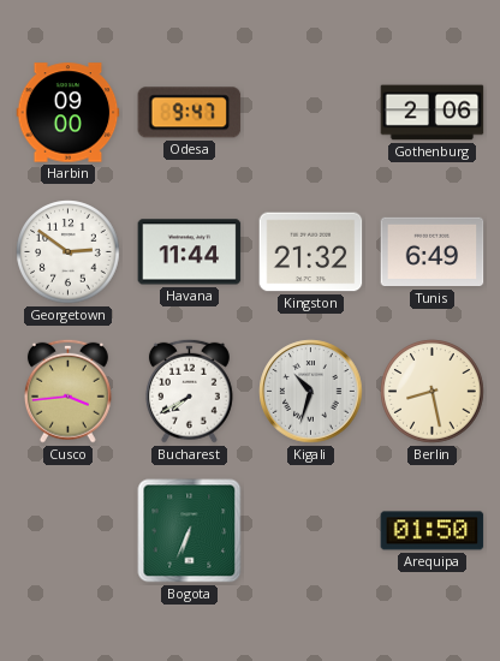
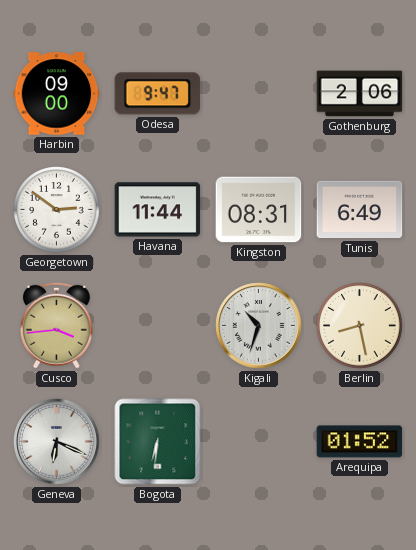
Kingston: 21:32 -> 08:31 (259, 210)
Bucharest: 7:40 -> none (189, 391)
Geneva: none -> 6:19 (57, 442)
Bogota: 6:34 -> 6:31 (158, 442)
Arequipa: 01:50 -> 01:52 (360, 442)
